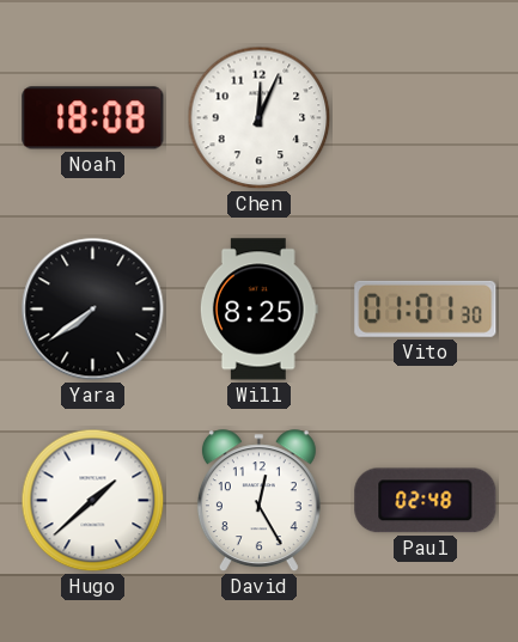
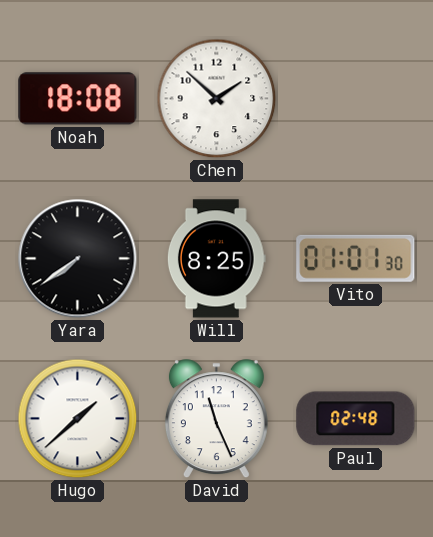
Chen: 12:04 -> 1:52 (217, 99)
David: 12:25 -> 11:26 (216, 419)
